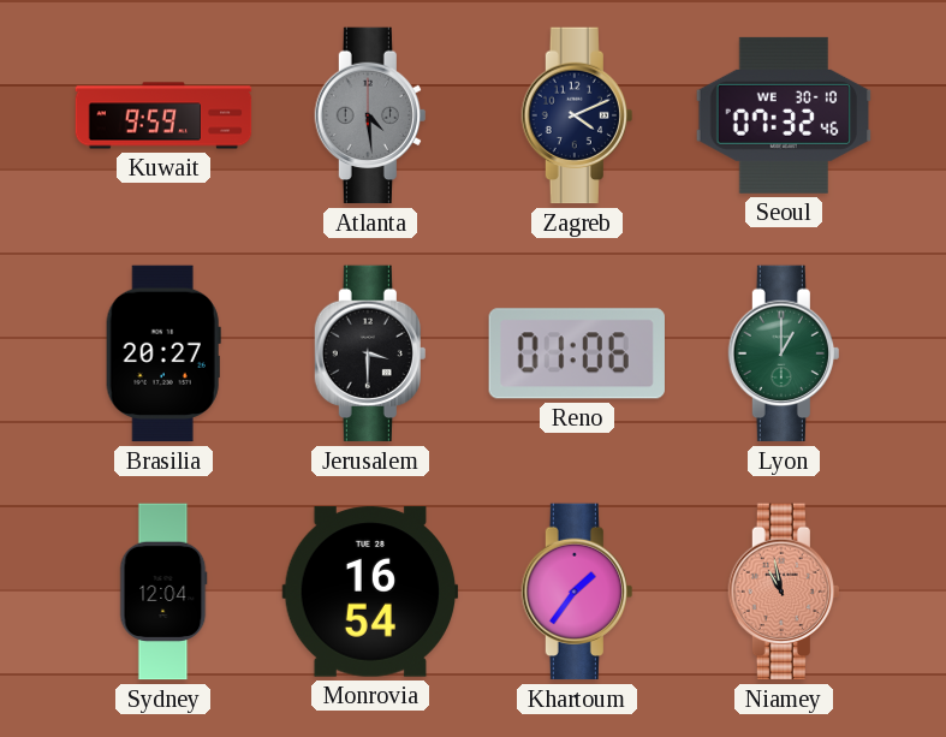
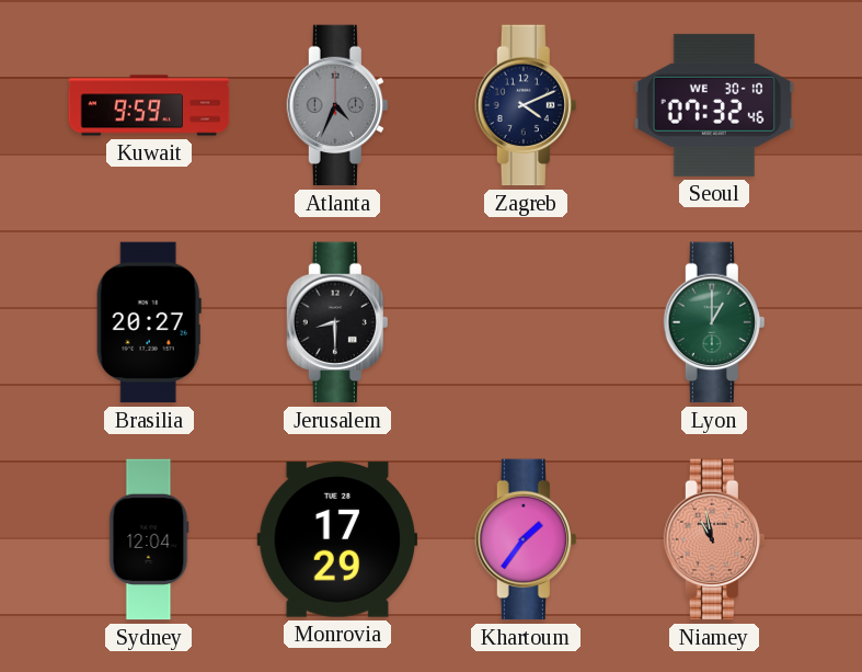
Atlanta: 4:29 -> 4:34 (337, 105)
Jerusalem: 3:30 -> 8:30 (337, 322)
Reno: 01:06 -> none (577, 353)
Monrovia: 16:54 -> 17:29 (337, 539)
